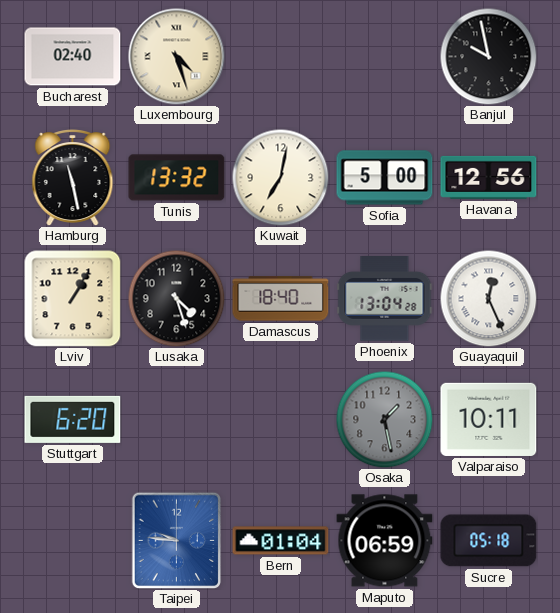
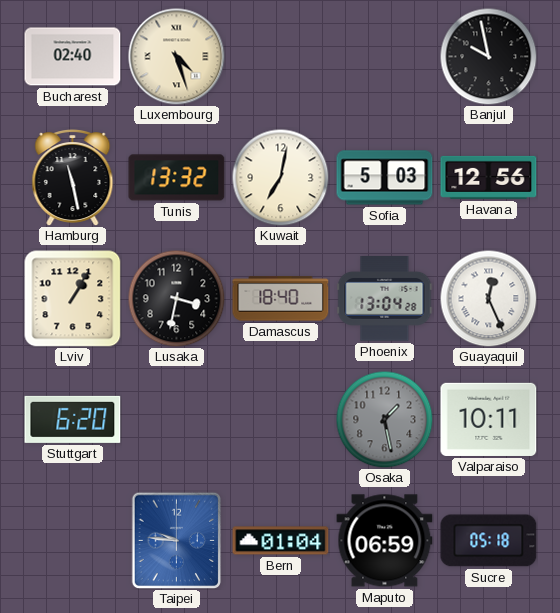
Sofia: 5:00 -> 5:03 (385, 178)
Lusaka: 4:27 -> 3:32 (176, 298)
